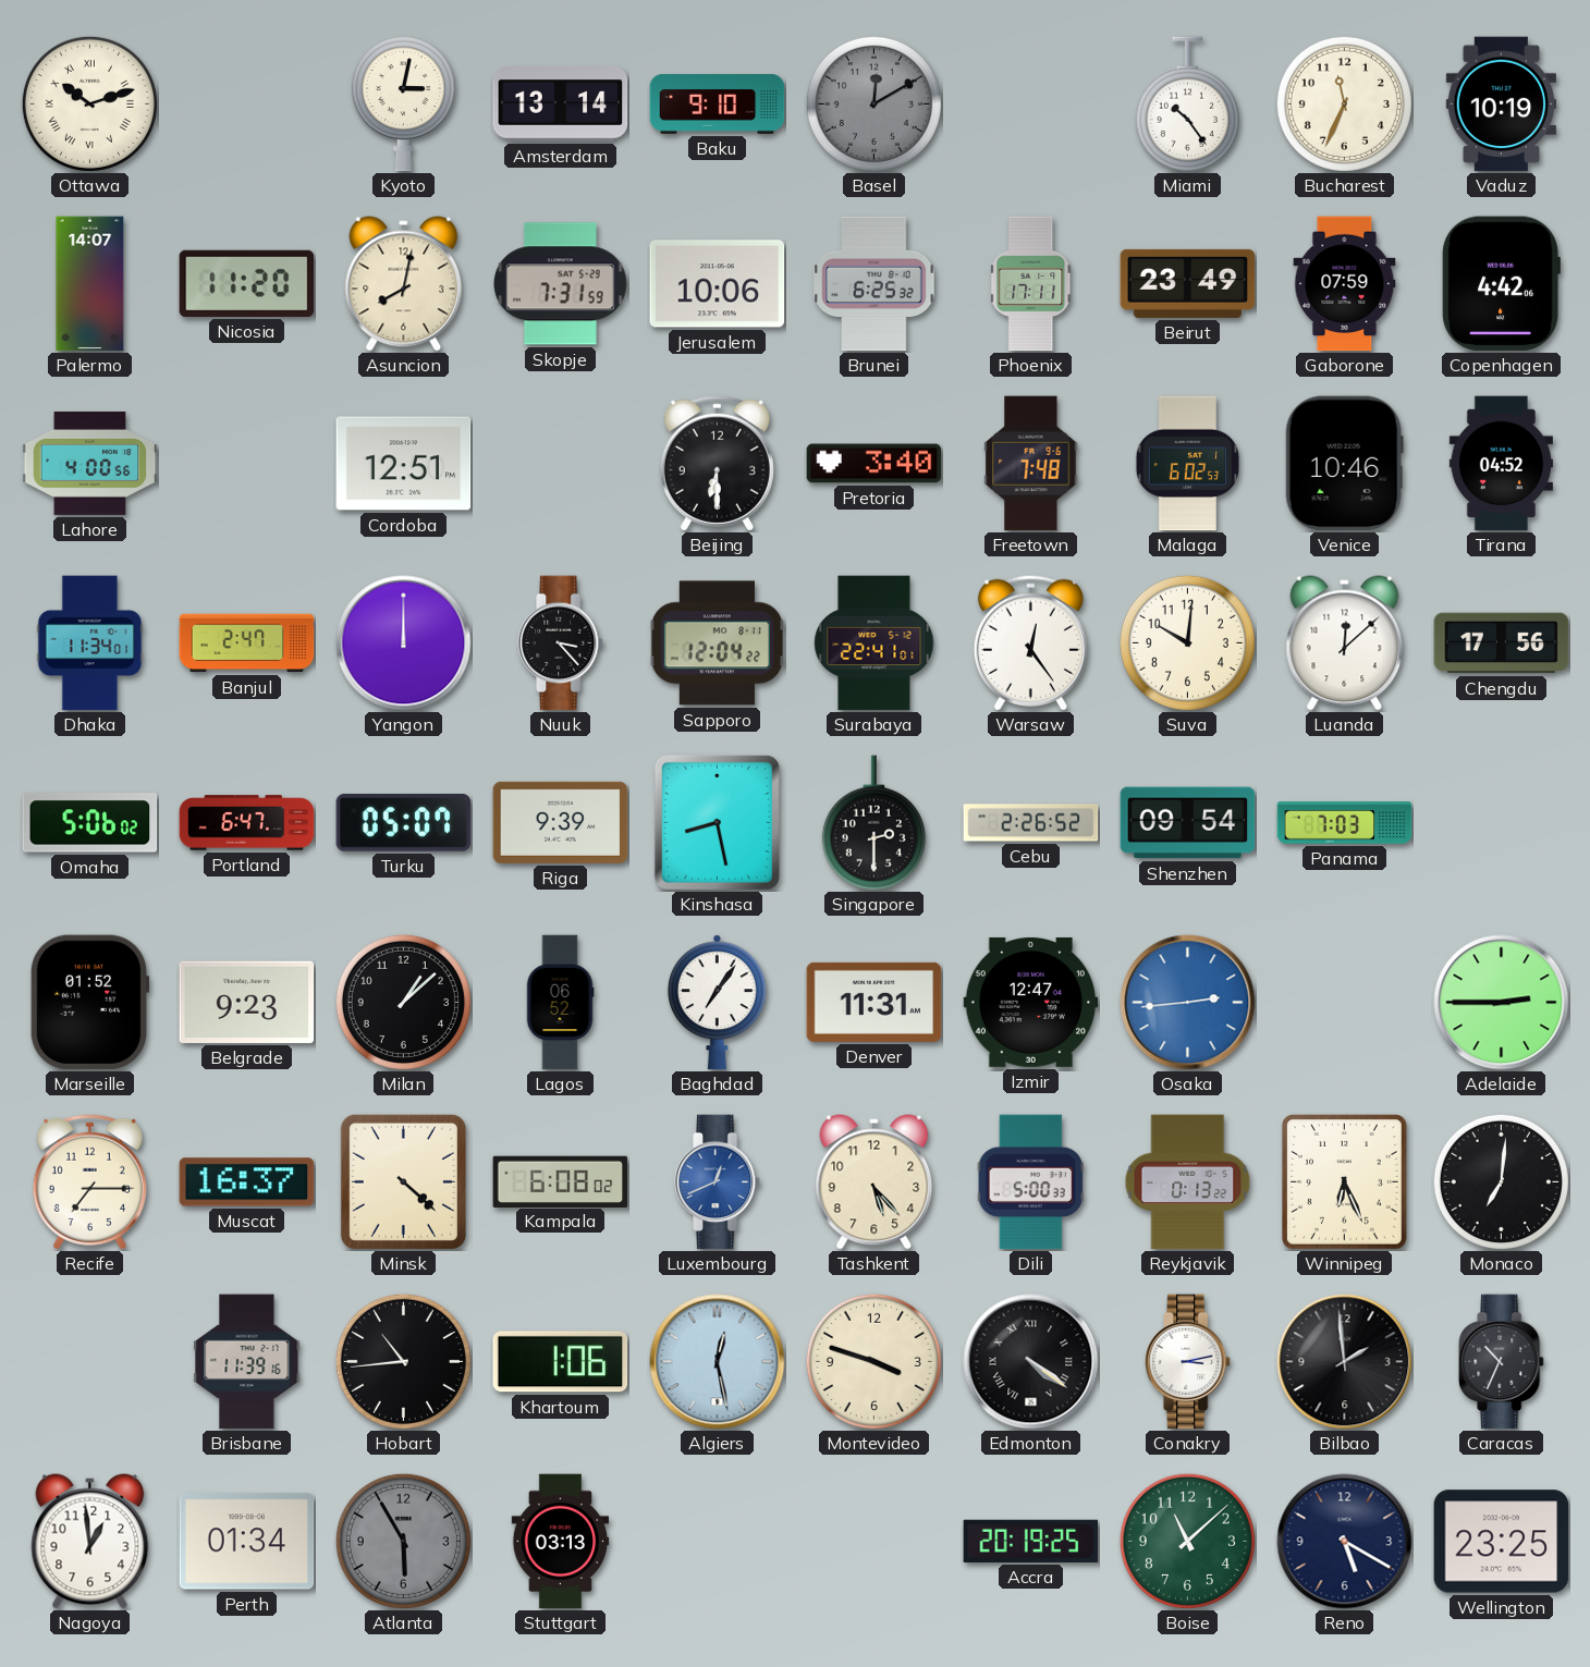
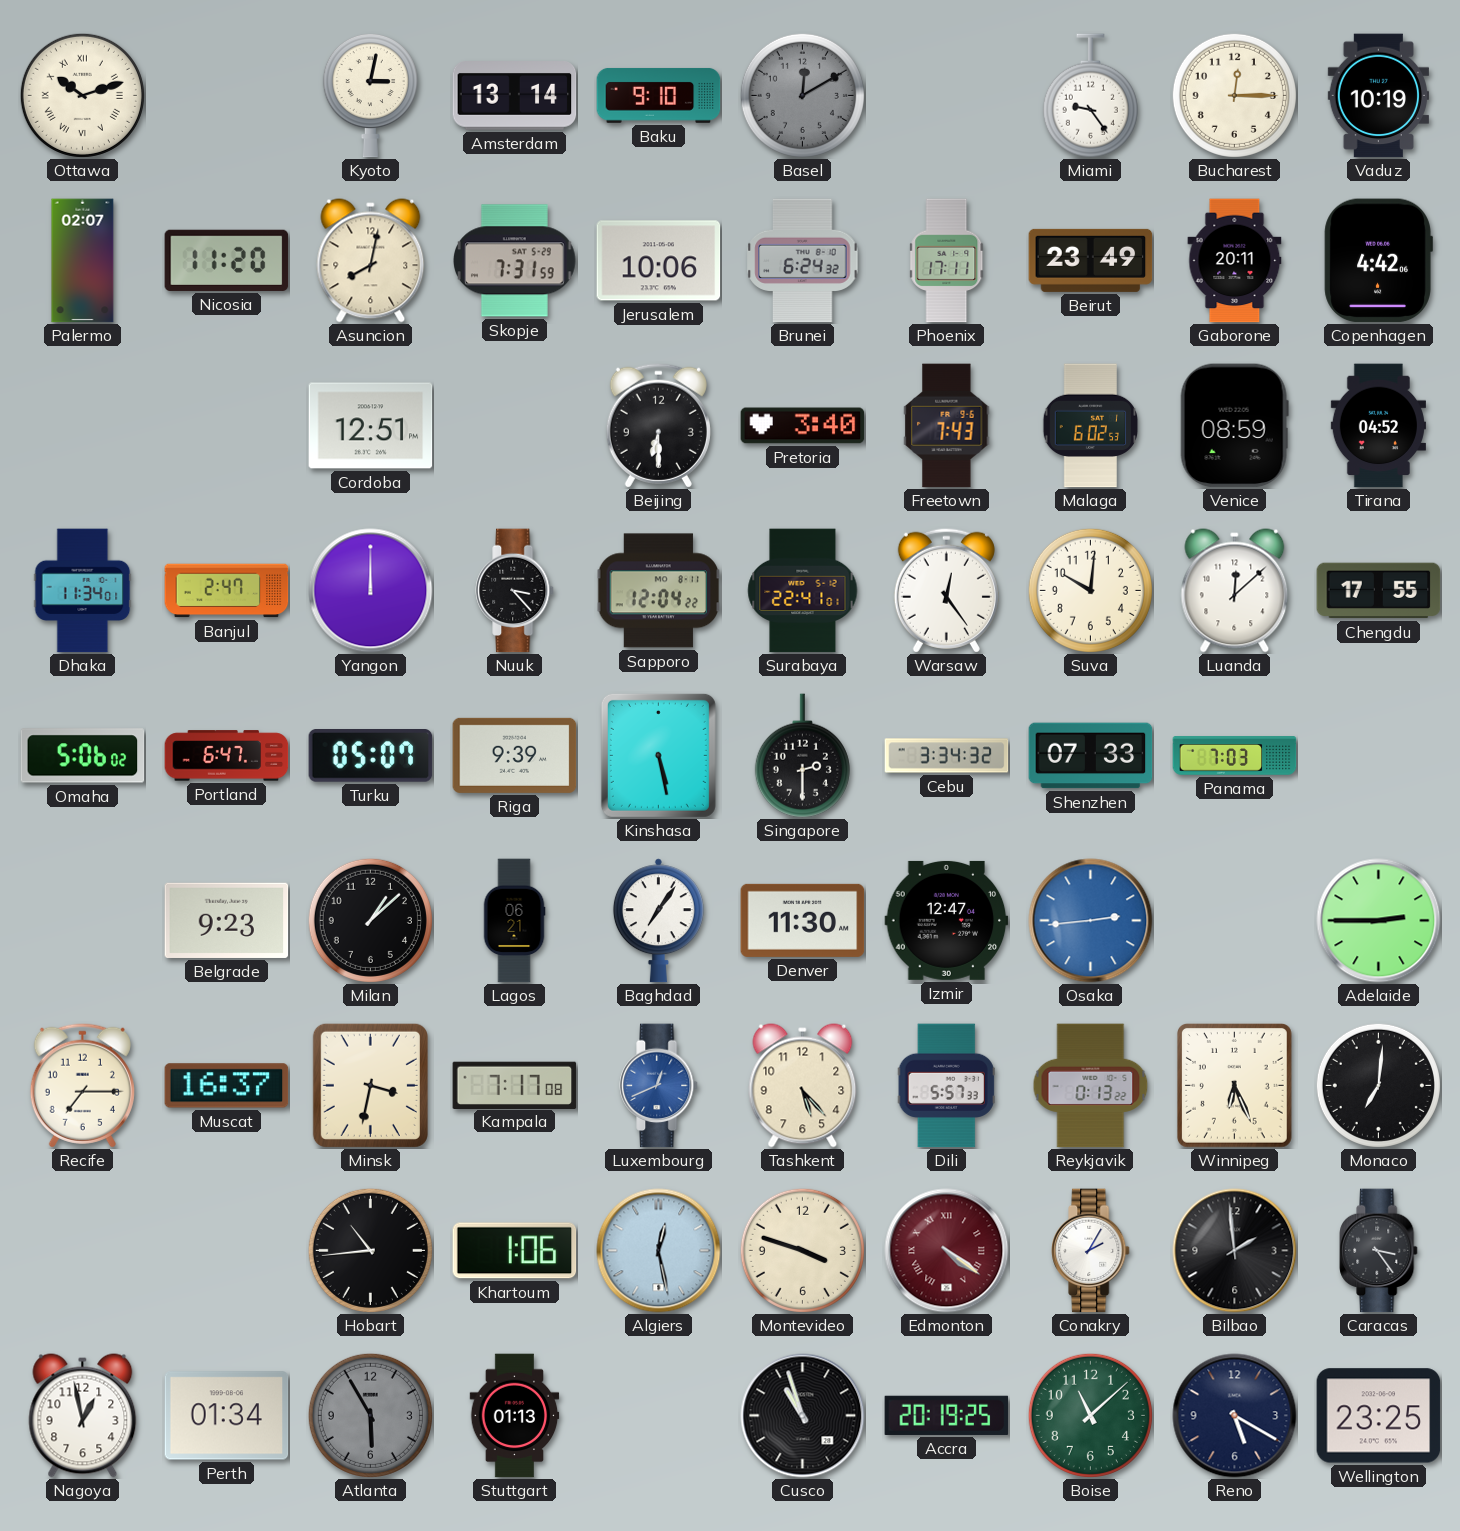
Miami: 10:24 -> 9:24 (1090, 96)
Bucharest: 11:34 -> 12:15 (1234, 95)
Palermo: 14:07 -> 02:07 (83, 261)
Brunei: 6:25 -> 6:24 (803, 261)
Gaborone: 07:59 -> 20:11 (1235, 261)
Lahore: 4:00 -> none (90, 463)
Freetown: 7:48 -> 7:43 (947, 426)
Venice: 10:46 -> 08:59 (1234, 426)
Chengdu: 17:56 -> 17:55 (1379, 591)
Kinshasa: 8:28 -> 5:28 (658, 755)
Cebu: 2:26 -> 3:34 (947, 756)
Shenzhen: 09:54 -> 07:33 (1091, 756)
Marseille: 01:52 -> none (89, 1003)
Lagos: 06:52 -> 06:21 (514, 921)
Denver: 11:31 -> 11:30 (803, 920)
Minsk: 4:22 -> 3:32 (370, 1085)
Kampala: 6:08 -> 7:17 (515, 1085)
Dili: 5:00 -> 5:57 (946, 1086)
Brisbane: 11:39 -> none (247, 1362)
Edmonton dial: black -> burgundy (947, 1251)
Conakry: 3:13 -> 2:05 (1091, 1251)
Caracas: 10:34 -> 3:24 (1379, 1251)
Nagoya: 12:59 -> 12:58 (83, 1416)
Stuttgart: 03:13 -> 01:13 (515, 1416)
Cusco: none -> 10:57 (803, 1416)
